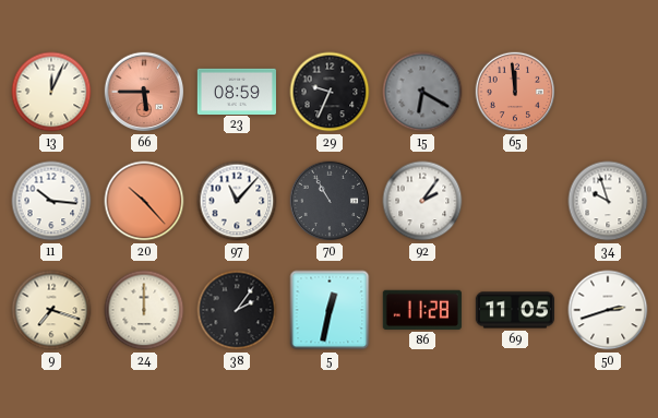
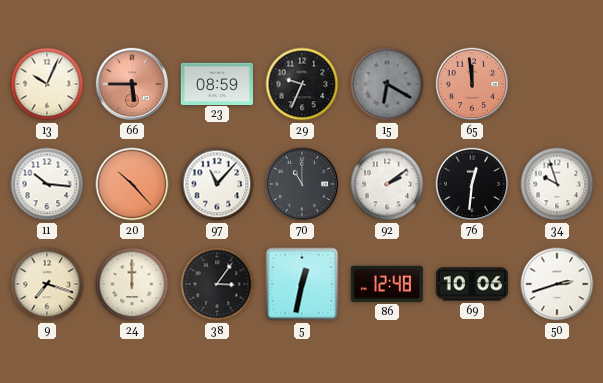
13: 12:04 -> 10:04 (47, 84)
70: 10:55 -> 11:00 (302, 184)
92: 2:06 -> 2:09 (387, 184)
76: none -> 12:31 (472, 184)
38: 2:06 -> 3:06 (217, 284)
86: 11:28 -> 12:48 (387, 284)
69: 11:05 -> 10:06 (471, 284)
